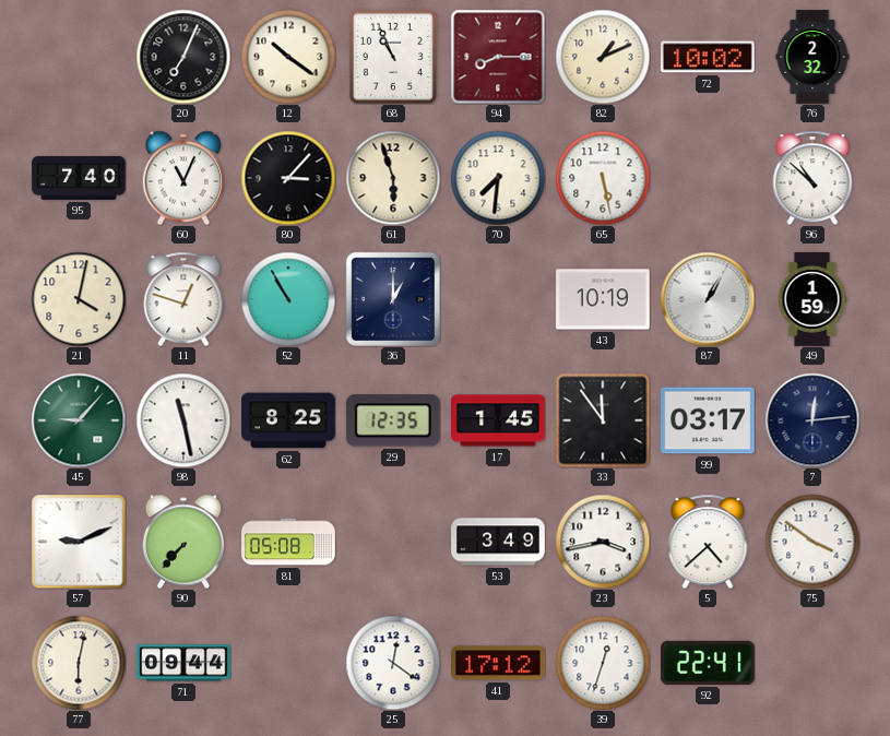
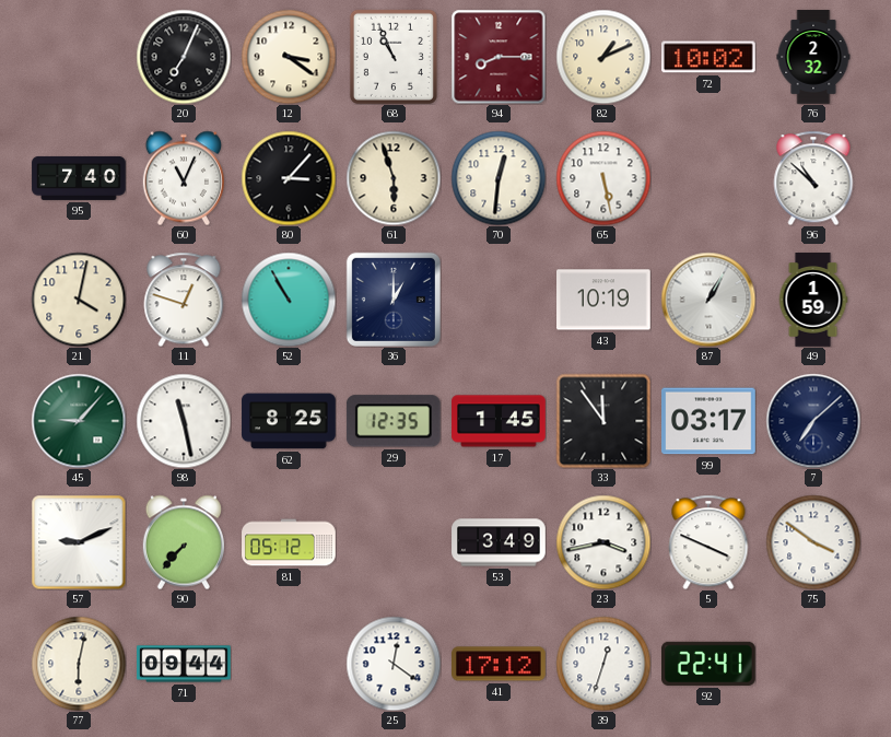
12: 10:21 -> 3:21 (289, 57)
70: 7:31 -> 12:31 (499, 178)
7: 12:14 -> 7:08 (813, 421)
81: 05:08 -> 05:12 (289, 542)
5: 4:38 -> 3:49 (708, 542)
